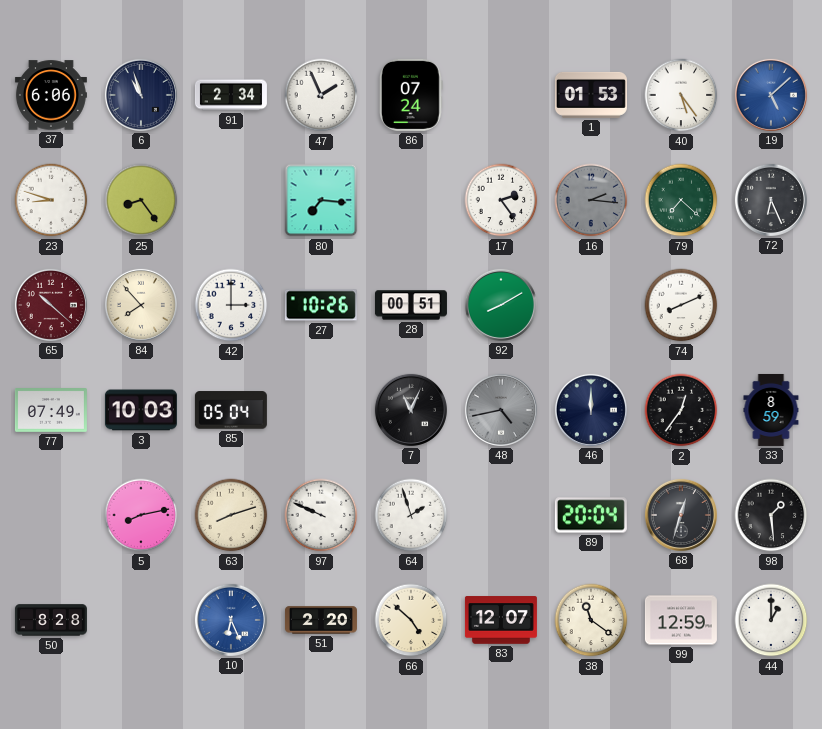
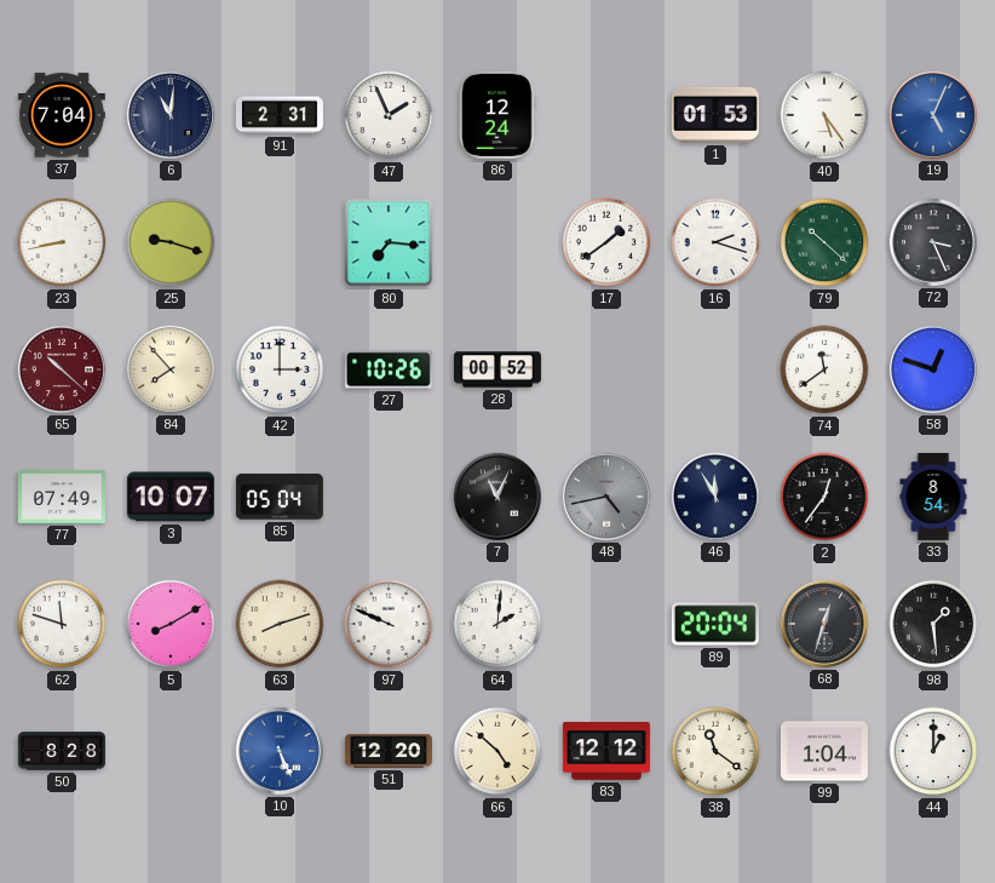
37: 6:06 -> 7:04 (62, 115)
6: 10:57 -> 11:01 (171, 115)
91: 2:34 -> 2:31 (280, 115)
86: 07:24 -> 12:24 (497, 115)
19: 5:08 -> 5:04 (933, 115)
23: 8:48 -> 8:43 (62, 242)
25: 8:24 -> 9:18 (171, 242)
17: 2:24 -> 1:39 (606, 242)
16: 2:16 -> 2:18 (715, 242)
16 dial: grey -> white (715, 242)
79: 7:22 -> 10:22 (824, 242)
72: 6:26 -> 3:26 (933, 242)
28: 00:51 -> 00:52 (497, 369)
92: 8:10 -> none (501, 305)
74: 8:11 -> 11:39 (824, 369)
58: none -> 12:48 (933, 369)
3: 10:03 -> 10:07 (171, 497)
46: 12:00 -> 11:55 (715, 497)
33: 8:59 -> 8:54 (933, 497)
62: none -> 11:48 (62, 624)
5: 8:13 -> 8:10 (171, 624)
64: 1:57 -> 2:01 (497, 624)
10: 6:26 -> 5:26 (280, 751)
51: 2:20 -> 12:20 (389, 751)
83: 12:07 -> 12:12 (606, 751)
99: 12:59 -> 1:04 (824, 751)
